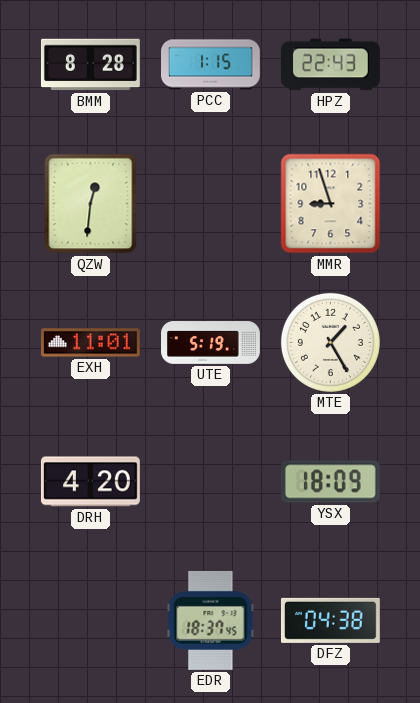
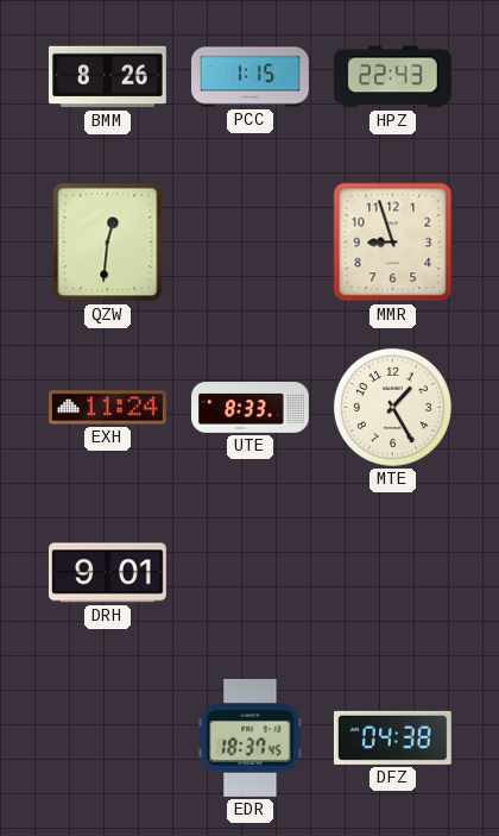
BMM: 8:28 -> 8:26 (108, 77)
EXH: 11:01 -> 11:24 (108, 408)
UTE: 5:19 -> 8:33 (251, 408)
DRH: 4:20 -> 9:01 (107, 573)
YSX: 18:09 -> none (330, 482)
